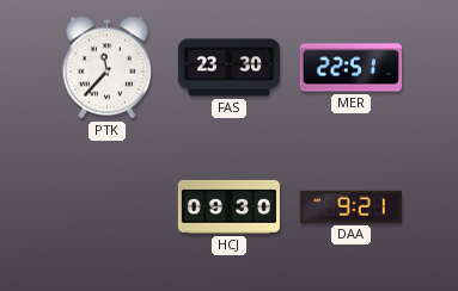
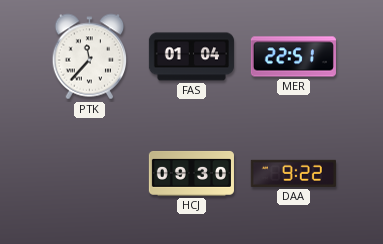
FAS: 23:30 -> 01:04 (191, 57)
DAA: 9:21 -> 9:22 (293, 173)
